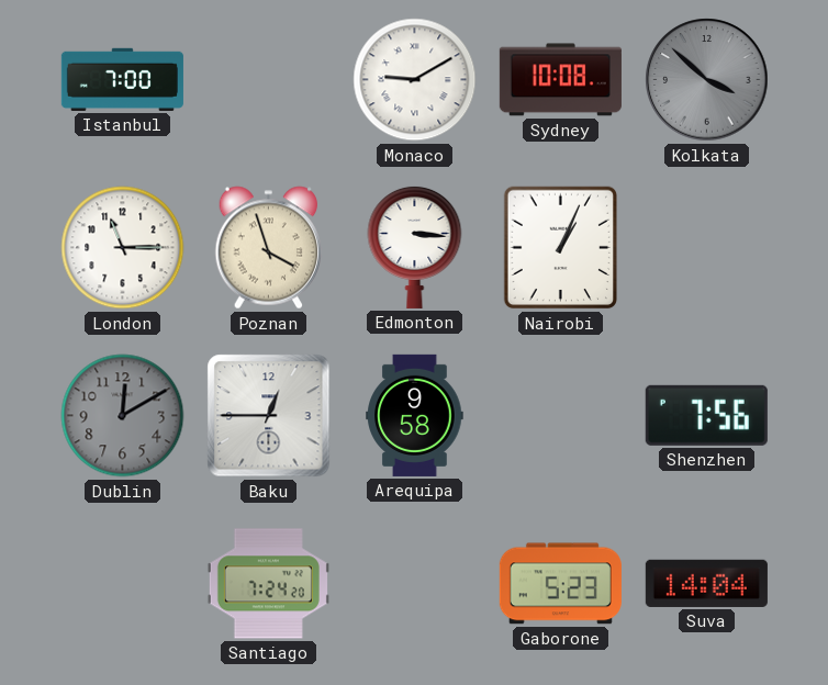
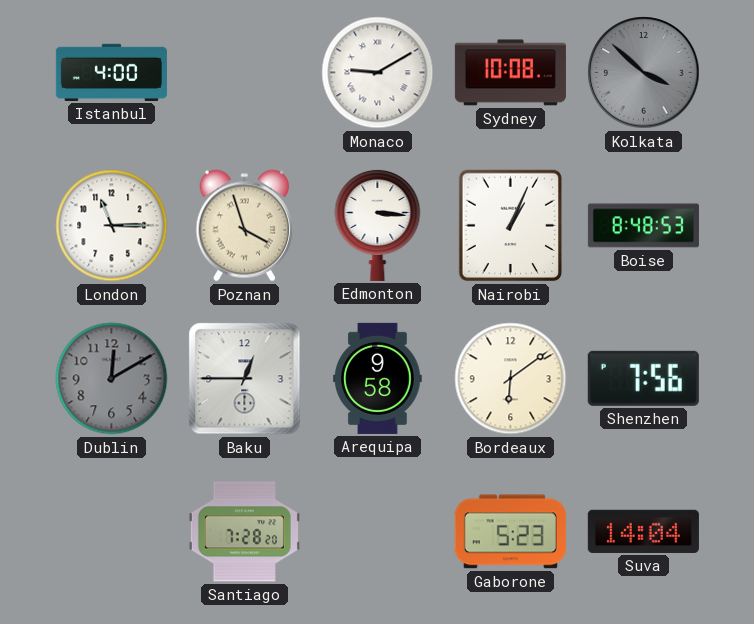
Istanbul: 7:00 -> 4:00 (111, 72)
Boise: none -> 8:48 (643, 226)
Bordeaux: none -> 6:09 (511, 379)
Santiago: 7:24 -> 7:28 (244, 532)
